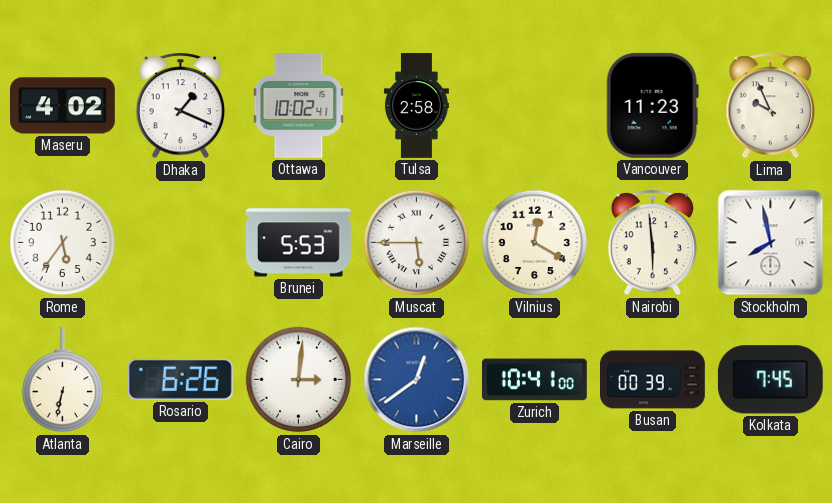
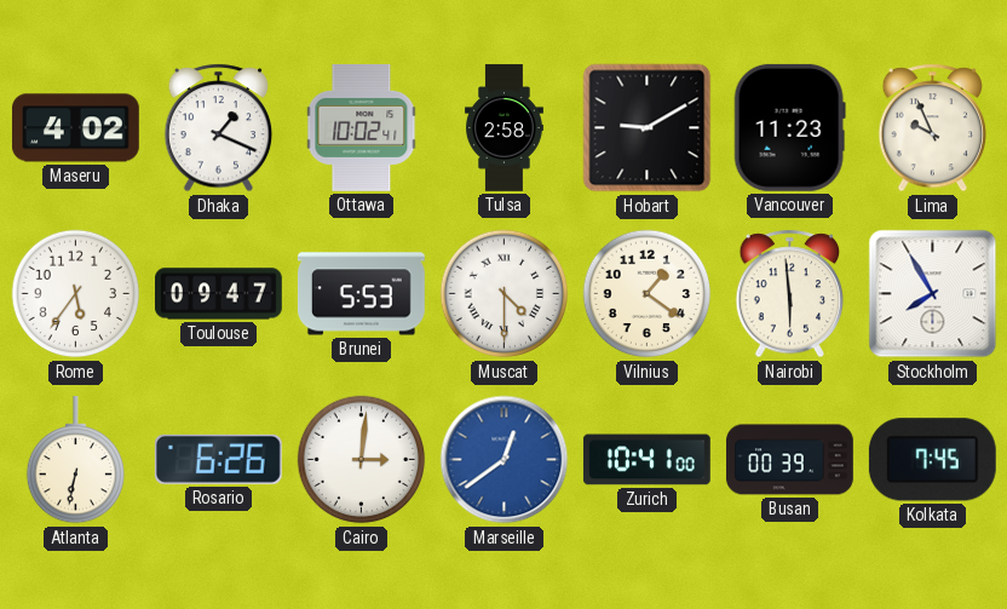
Hobart: none -> 9:10 (648, 128)
Toulouse: none -> 09:47 (219, 294)
Muscat: 5:45 -> 4:30 (505, 294)
Vilnius: 12:20 -> 1:21 (648, 294)
Stockholm: 7:58 -> 7:55 (933, 294)
